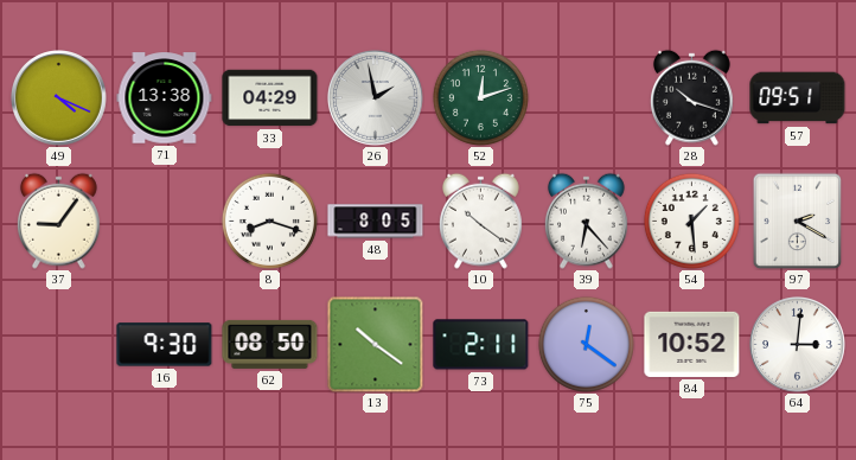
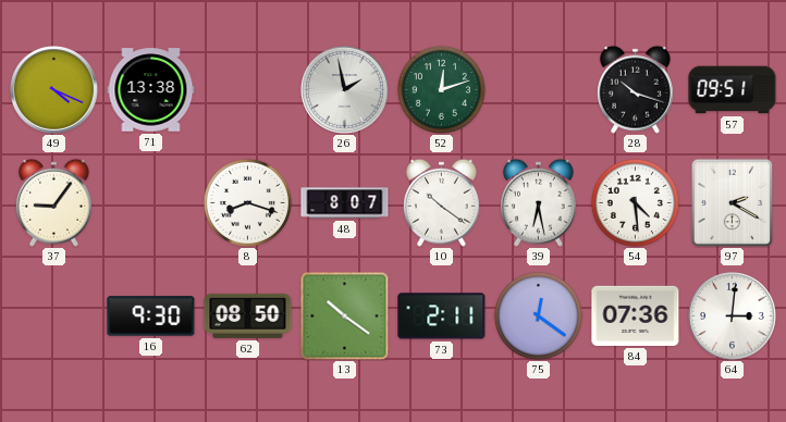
33: 04:29 -> none (270, 98)
48: 8:05 -> 8:07 (345, 203)
39: 6:23 -> 6:28 (538, 202)
54: 1:29 -> 4:29 (635, 202)
84: 10:52 -> 07:36 (636, 315)
